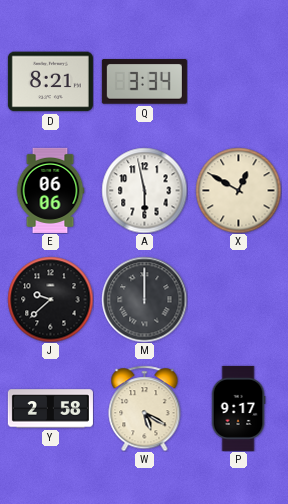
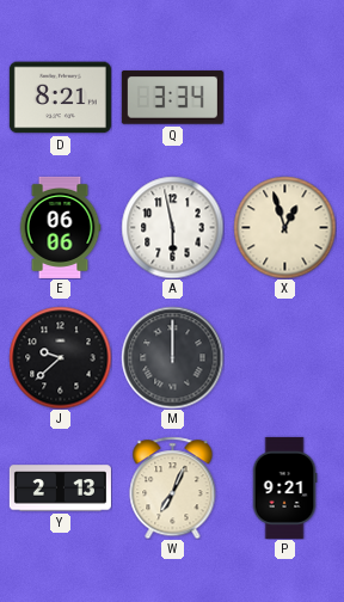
X: 12:50 -> 12:57 (284, 227)
Y: 2:58 -> 2:13 (60, 489)
W: 5:20 -> 7:04 (173, 487)
P: 9:17 -> 9:21 (284, 487)
